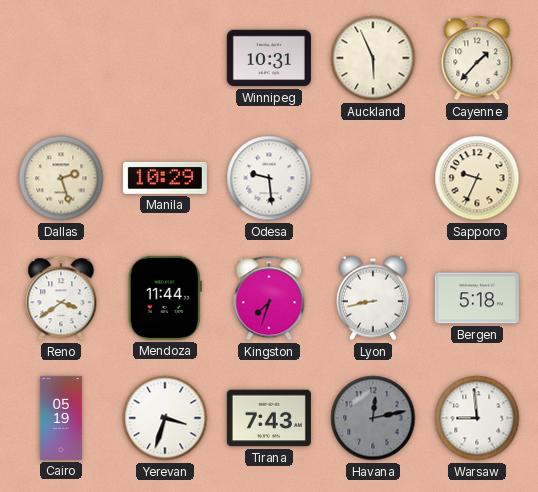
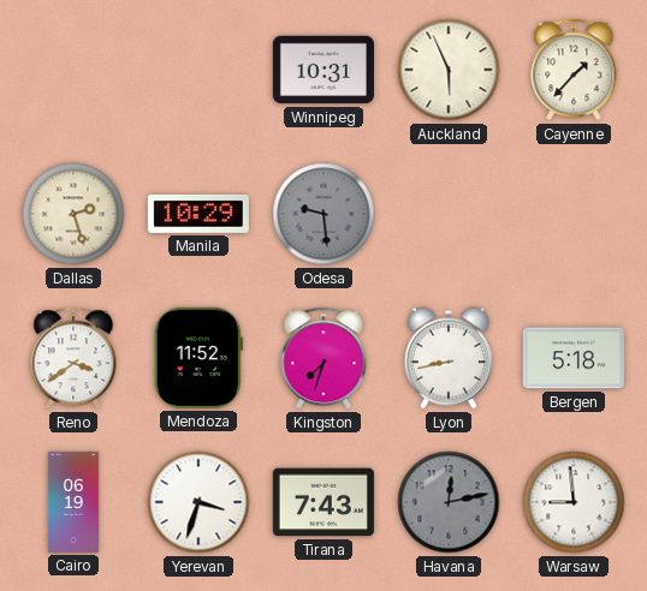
Odesa dial: white -> grey (323, 214)
Sapporo: 9:34 -> none (477, 178)
Mendoza: 11:44 -> 11:52 (198, 358)
Cairo: 05:19 -> 06:19 (73, 502)
